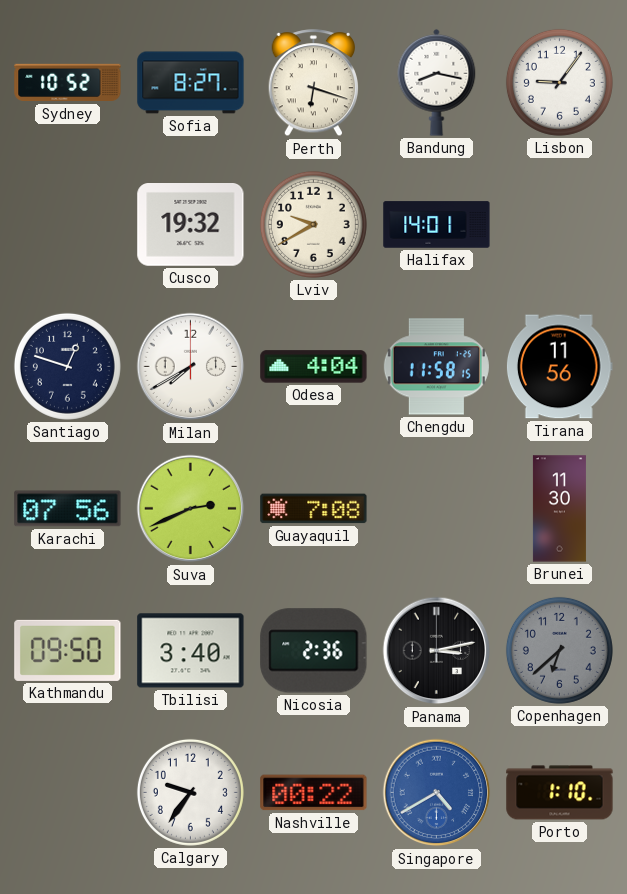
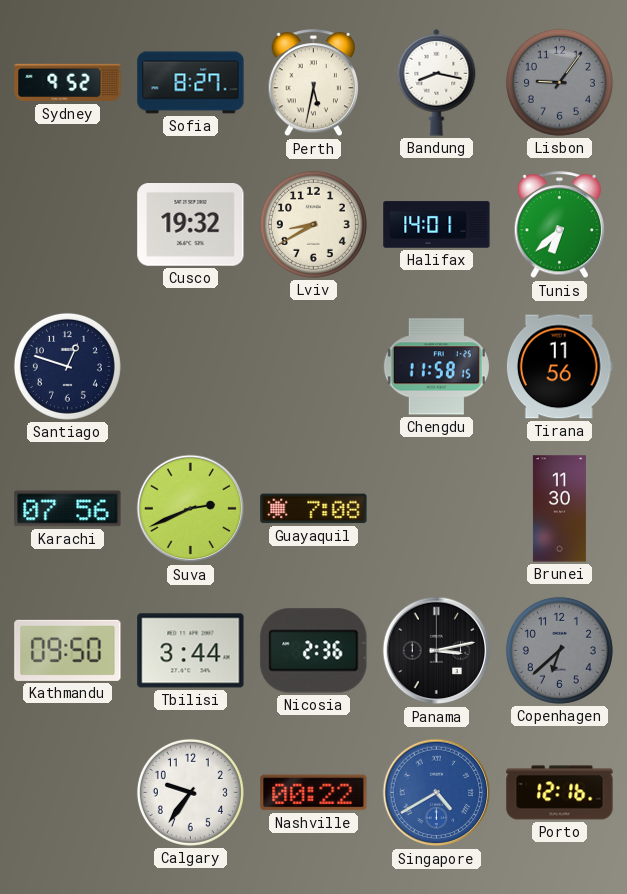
Sydney: 10:52 -> 9:52 (68, 83)
Perth: 6:18 -> 5:32 (314, 83)
Lisbon dial: white -> grey (559, 82)
Lviv: 9:40 -> 8:40 (313, 224)
Tunis: none -> 6:38 (560, 225)
Milan: 7:40 -> none (191, 367)
Odesa: 4:04 -> none (314, 367)
Tbilisi: 3:40 -> 3:44 (191, 651)
Porto: 1:10 -> 12:16 (560, 793)
